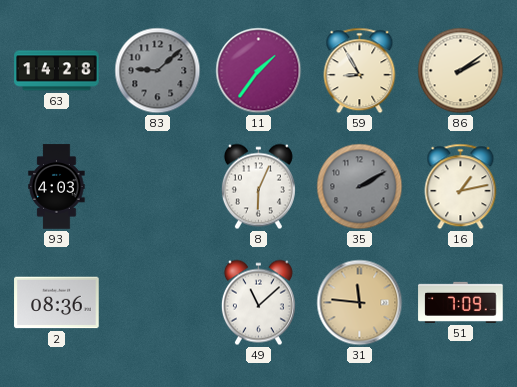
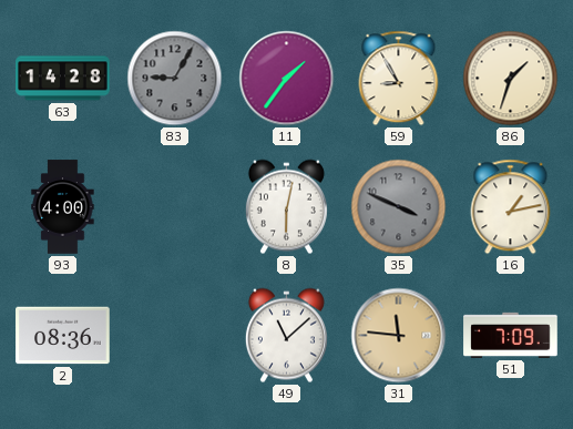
83: 9:08 -> 9:05 (175, 79)
86: 2:09 -> 1:33 (511, 79)
93: 4:03 -> 4:00 (63, 207)
8: 6:04 -> 6:02 (286, 207)
35: 2:10 -> 3:49 (399, 207)
